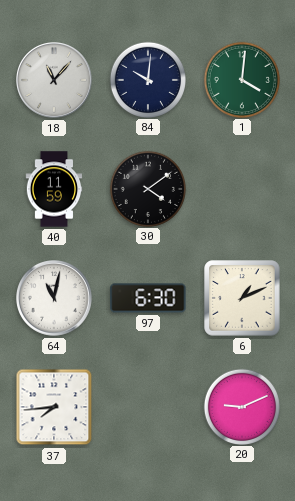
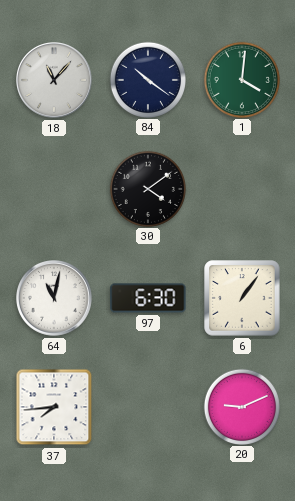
84: 10:01 -> 10:21 (147, 79)
40: 11:59 -> none (54, 189)
6: 1:11 -> 1:06 (242, 298)
